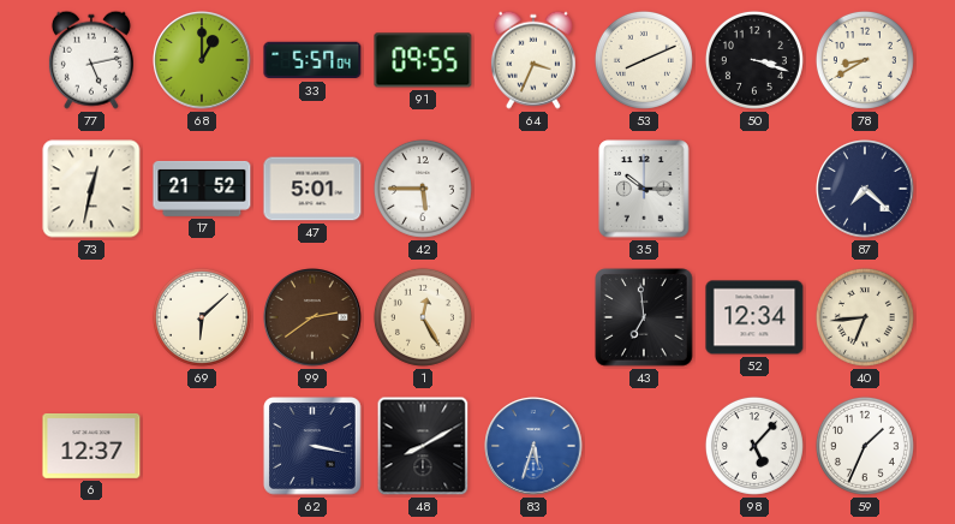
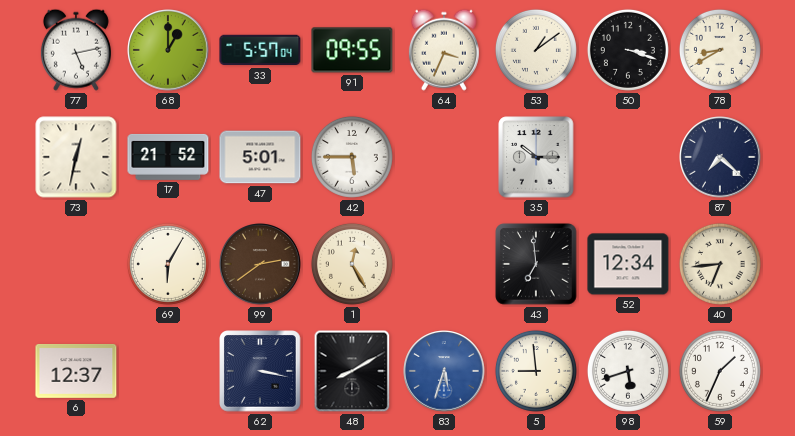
53: 8:11 -> 1:09 (536, 50)
69: 6:08 -> 6:05 (168, 264)
5: none -> 8:59 (536, 371)
98: 5:07 -> 5:42 (628, 371)
